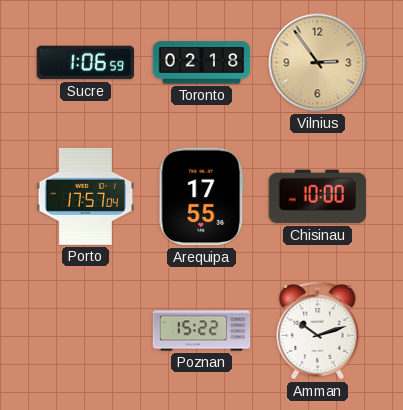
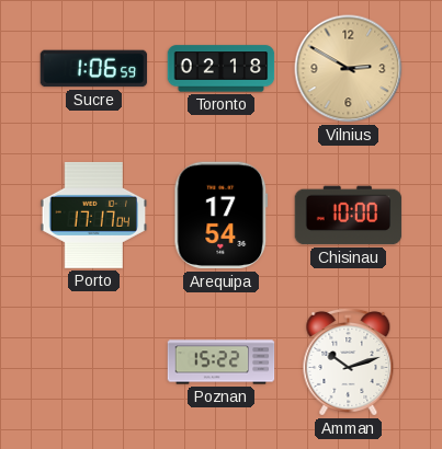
Vilnius: 2:54 -> 2:50 (349, 69)
Porto: 17:57 -> 17:17 (94, 215)
Arequipa: 17:55 -> 17:54 (222, 216)
